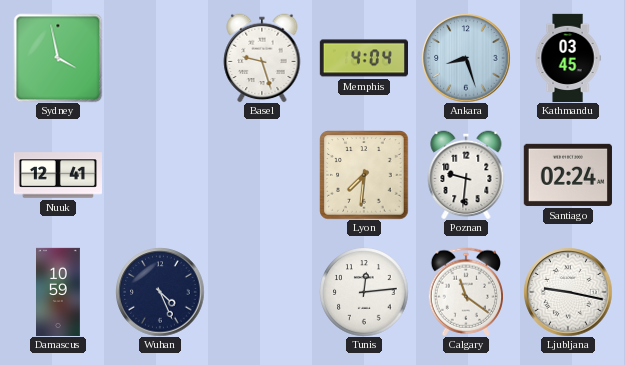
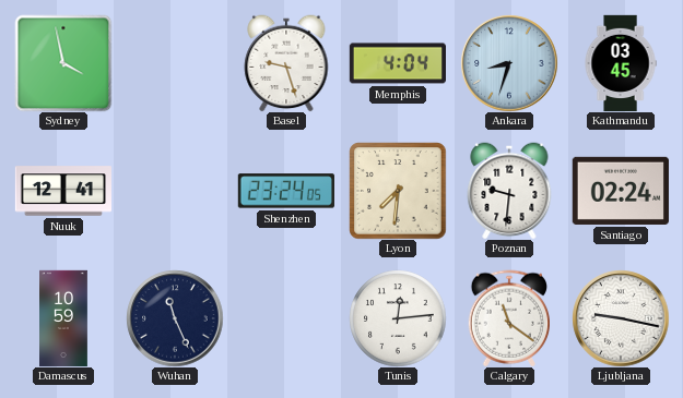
Ankara: 8:27 -> 8:33 (509, 63)
Shenzhen: none -> 23:24 (286, 191)
Wuhan: 4:26 -> 11:26 (175, 318)
